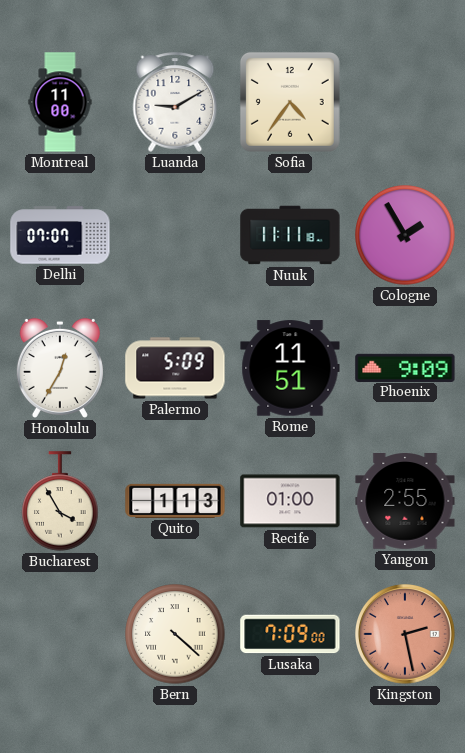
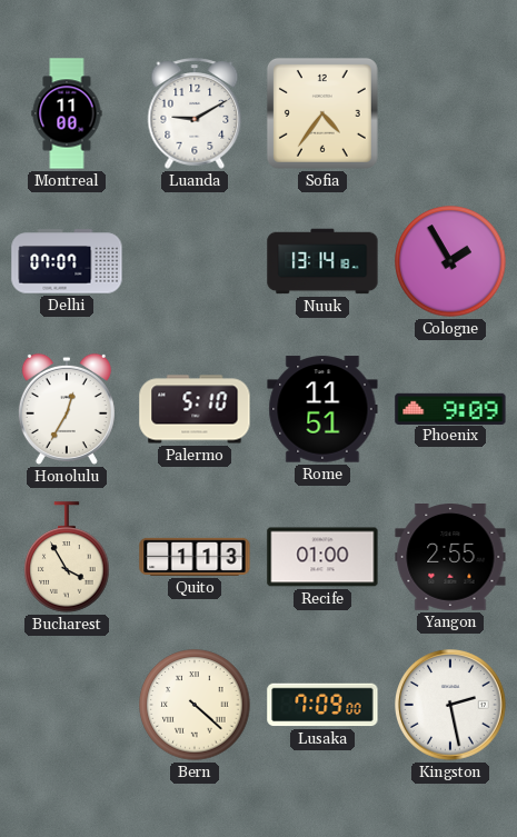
Nuuk: 11:11 -> 13:14 (322, 261)
Palermo: 5:09 -> 5:10 (195, 409)
Kingston dial: salmon -> white (451, 706)
